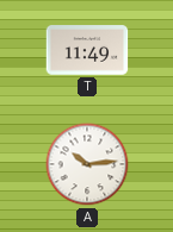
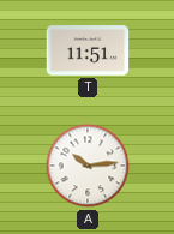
T: 11:49 -> 11:51 (88, 50)
